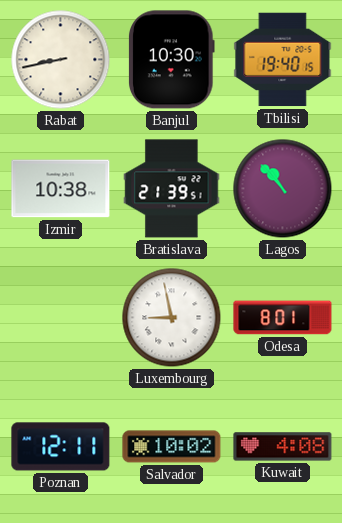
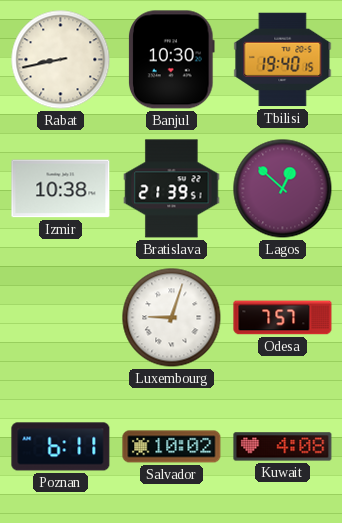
Lagos: 10:53 -> 12:52 (283, 189)
Luxembourg: 8:58 -> 9:03 (172, 318)
Odesa: 8:01 -> 7:57 (283, 318)
Poznan: 12:11 -> 6:11 (61, 447)
